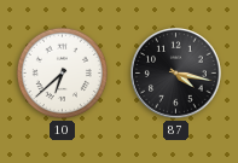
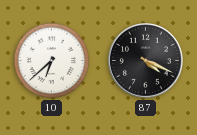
87: 4:17 -> 4:19 (146, 61)
